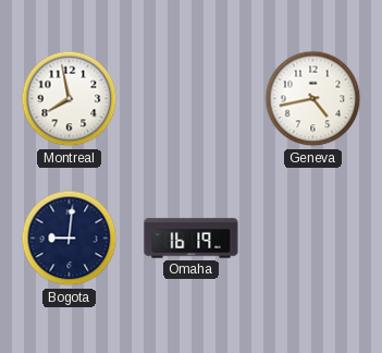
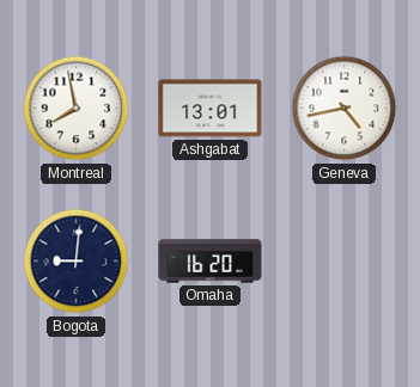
Ashgabat: none -> 13:01 (211, 109)
Omaha: 16:19 -> 16:20 (211, 262)
